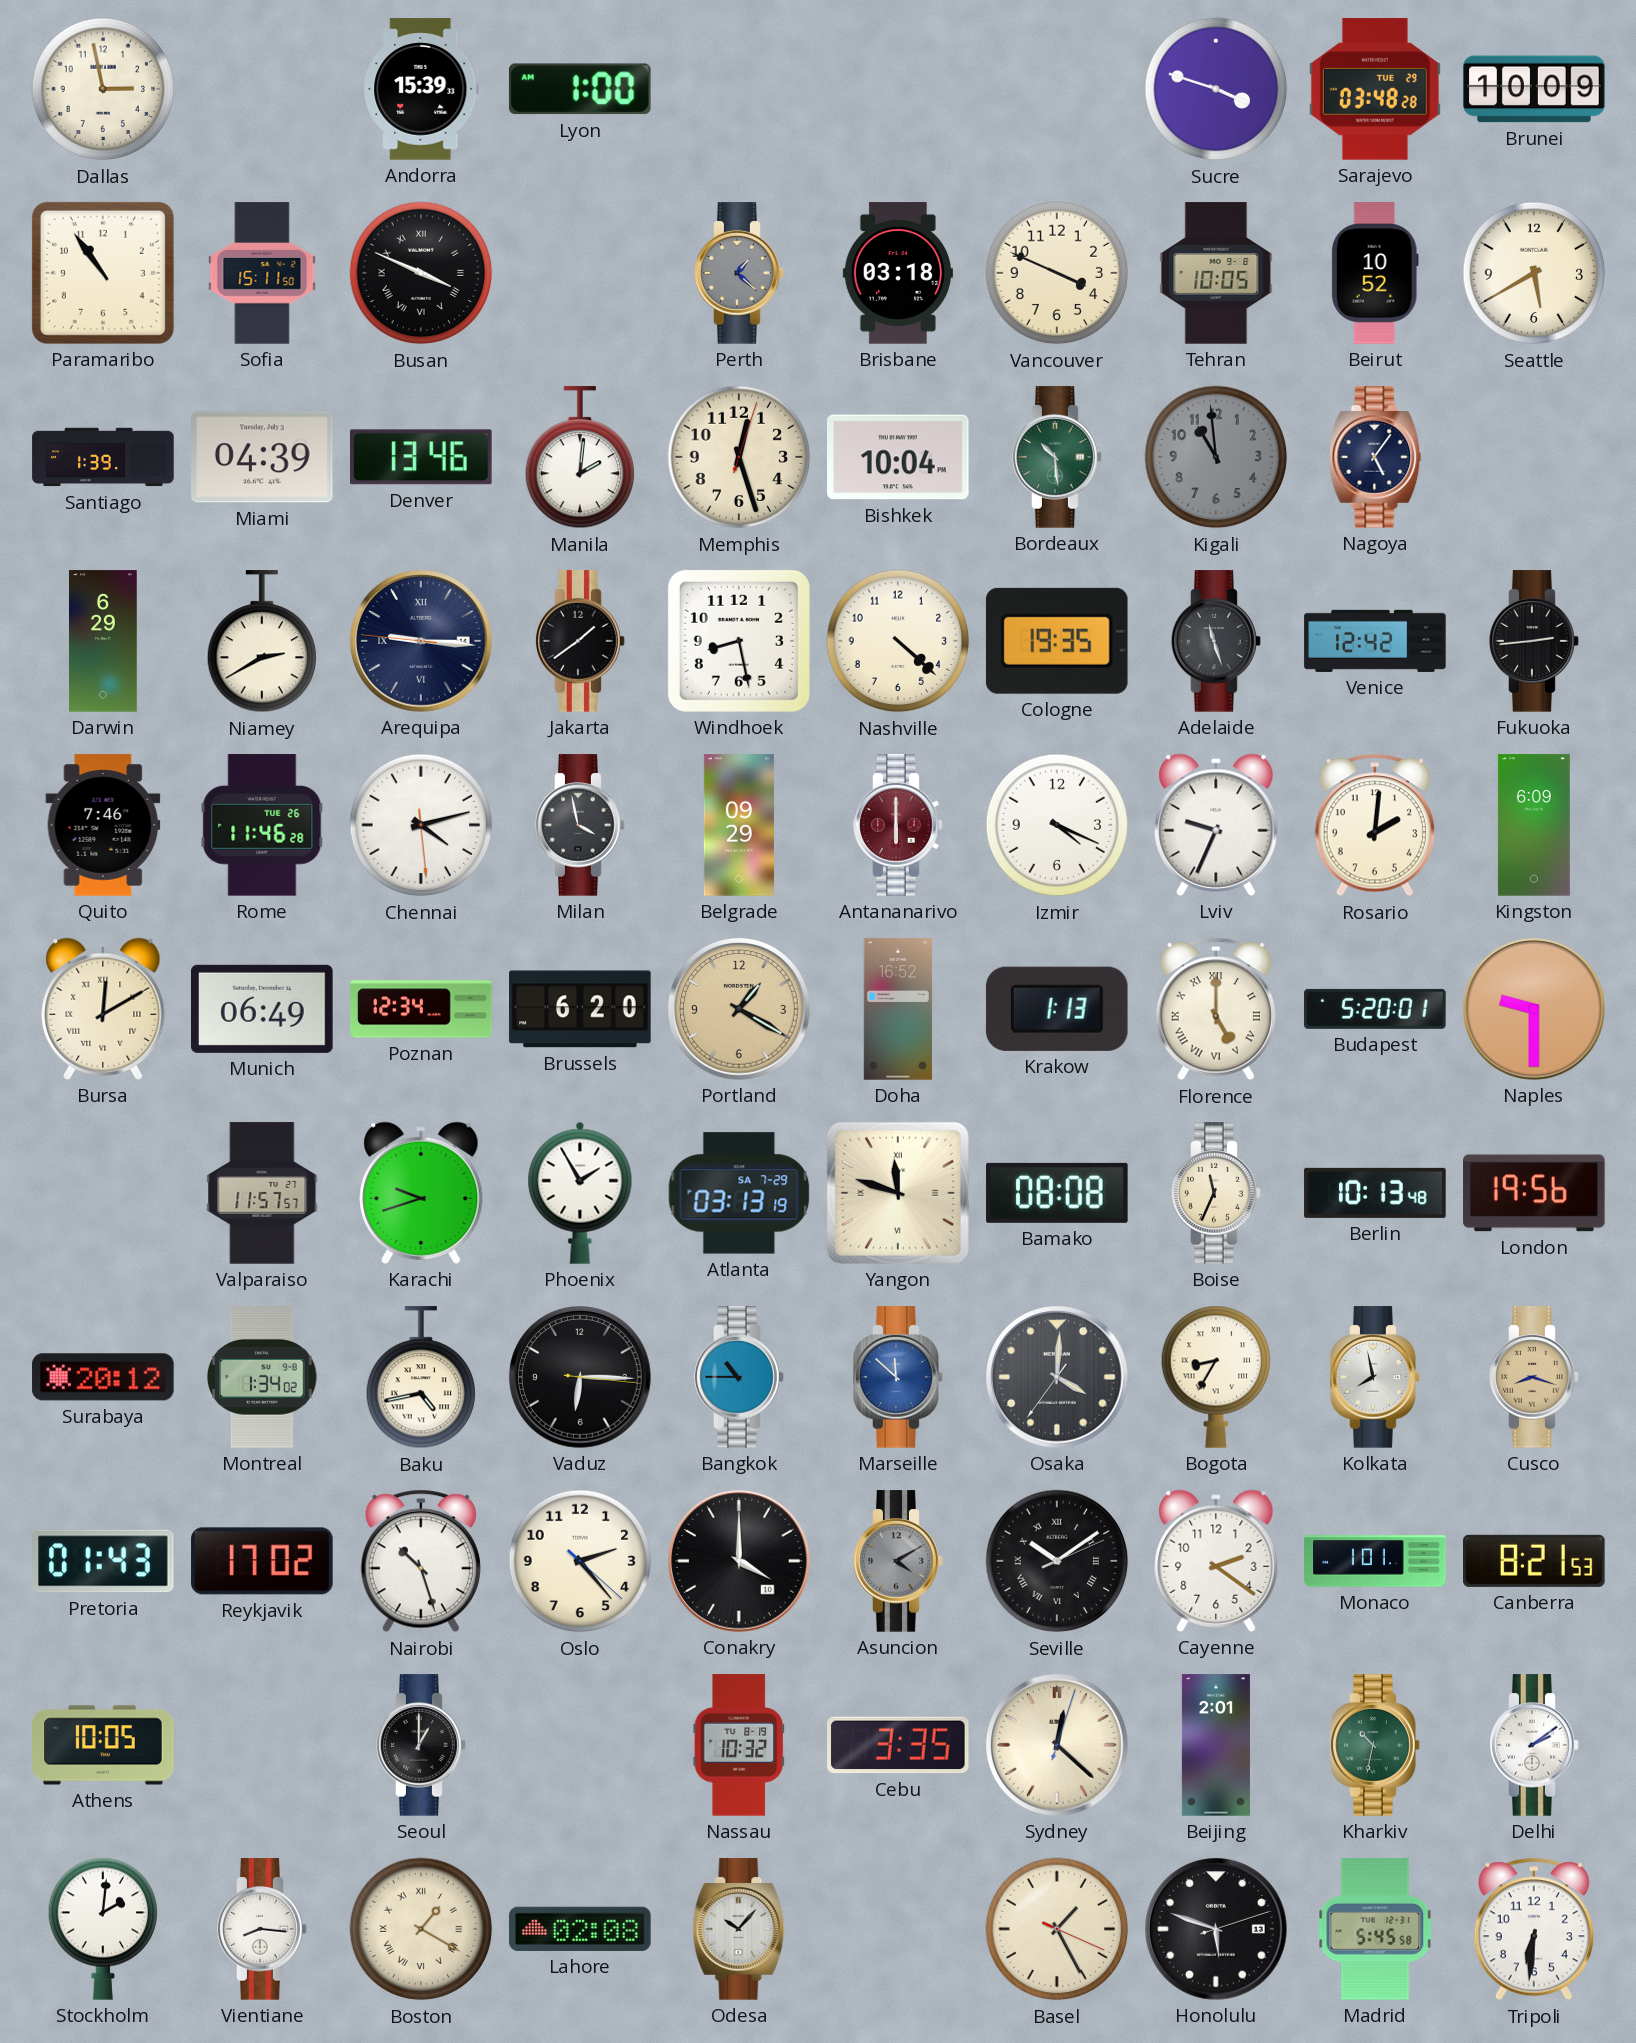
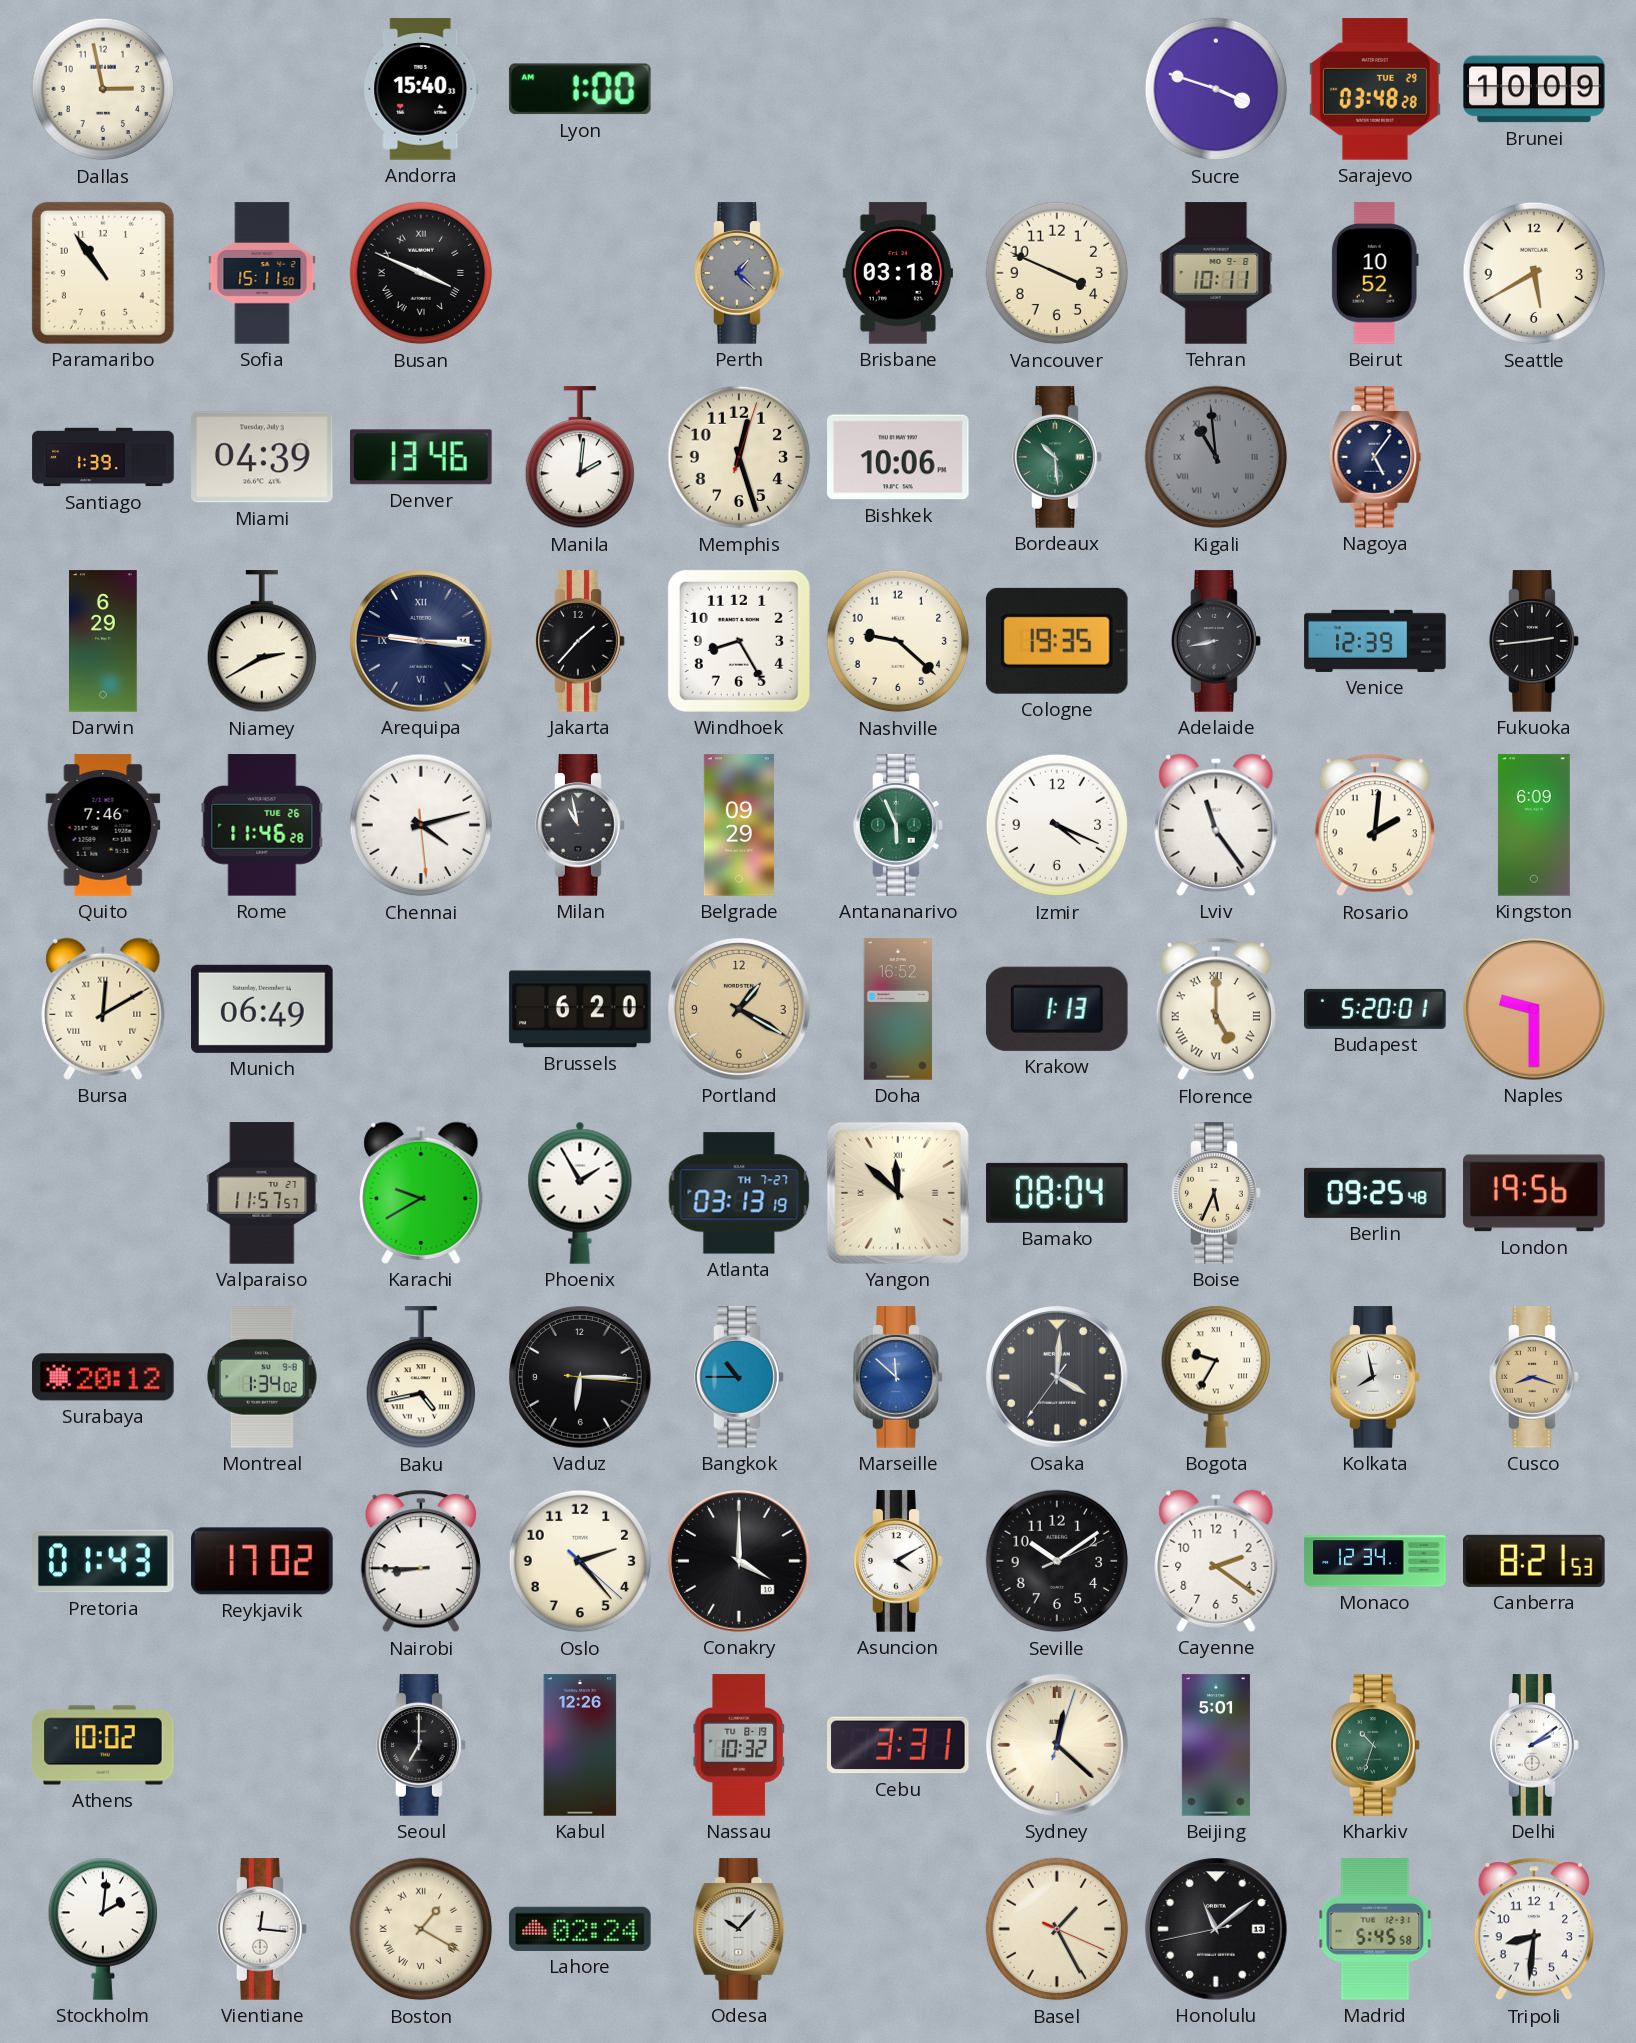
Andorra: 15:39 -> 15:40 (421, 89)
Tehran: 10:05 -> 10:11 (1216, 273)
Bishkek: 10:04 -> 10:06 (898, 457)
Kigali numerals: Arabic -> Roman (1216, 457)
Jakarta: 1:39 -> 1:37 (580, 641)
Windhoek: 8:28 -> 8:25 (739, 641)
Nashville: 4:22 -> 9:22 (898, 641)
Adelaide: 11:27 -> 8:43 (1216, 641)
Venice: 12:42 -> 12:39 (1375, 641)
Milan: 3:58 -> 10:58 (580, 825)
Antananarivo: 6:00 -> 5:56 (898, 825)
Antananarivo dial: burgundy -> green (898, 825)
Lviv: 9:34 -> 11:24 (1216, 825)
Poznan: 12:34 -> none (421, 1009)
Karachi: 9:42 -> 9:40 (421, 1193)
Atlanta date: SA 7-29 -> TH 7-27 (739, 1193)
Yangon: 11:48 -> 11:52 (898, 1193)
Bamako: 08:08 -> 08:04 (1057, 1193)
Boise: 11:34 -> 5:34 (1216, 1193)
Berlin: 10:13 -> 09:25 (1375, 1193)
Bogota: 8:35 -> 9:35 (1215, 1377)
Nairobi: 10:27 -> 8:45 (421, 1561)
Asuncion dial: grey -> white (898, 1561)
Seville numerals: Roman -> Arabic (1057, 1561)
Monaco: 1:01 -> 12:34 (1375, 1561)
Athens: 10:05 -> 10:02 (103, 1745)
Seoul: 1:00 -> 7:00 (421, 1745)
Kabul: none -> 12:26 (580, 1745)
Cebu: 3:35 -> 3:31 (899, 1745)
Beijing: 2:01 -> 5:01 (1216, 1745)
Kharkiv: 10:32 -> 10:33 (1375, 1745)
Vientiane: 8:16 -> 12:16 (262, 1929)
Lahore: 02:08 -> 02:24 (580, 1929)
Honolulu: 5:48 -> 11:08 (1216, 1929)
Tripoli: 6:31 -> 8:31 (1534, 1929)
